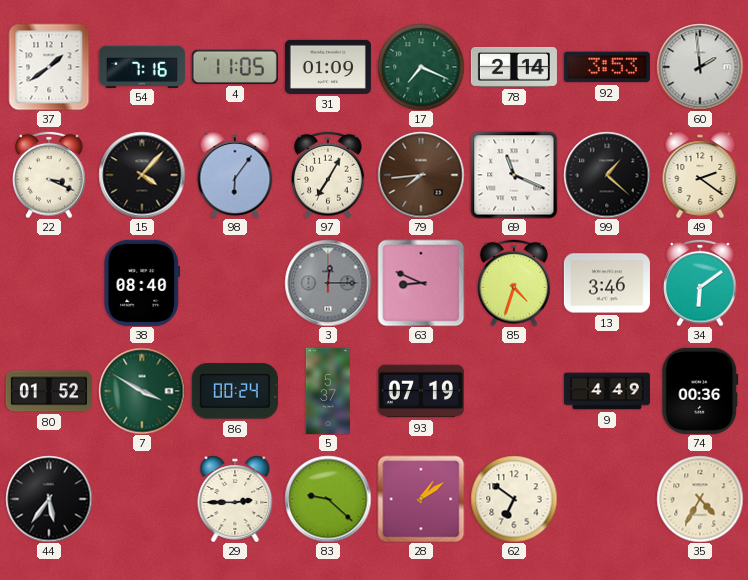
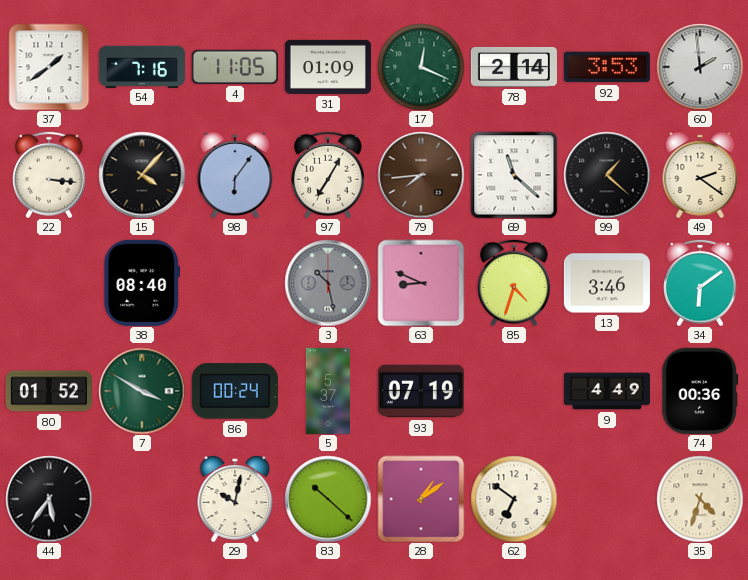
17: 7:19 -> 12:19 (421, 67)
22: 3:19 -> 3:16 (49, 175)
69: 11:19 -> 11:22 (514, 175)
3: 12:15 -> 10:28 (328, 283)
29: 2:45 -> 10:02 (235, 499)
83: 9:22 -> 10:22 (328, 499)
35: 4:35 -> 4:33 (700, 499)
